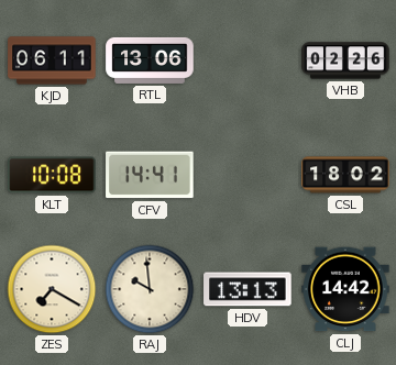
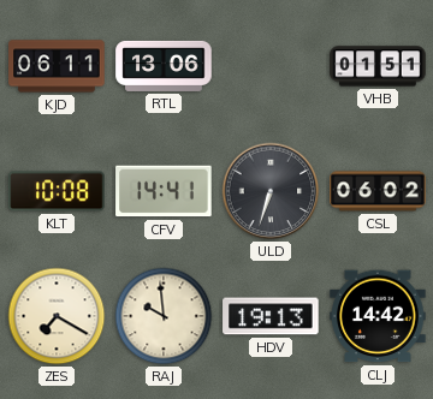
VHB: 02:26 -> 01:51 (378, 66)
ULD: none -> 6:33 (271, 191)
CSL: 18:02 -> 06:02 (378, 191)
HDV: 13:13 -> 19:13 (271, 316)
